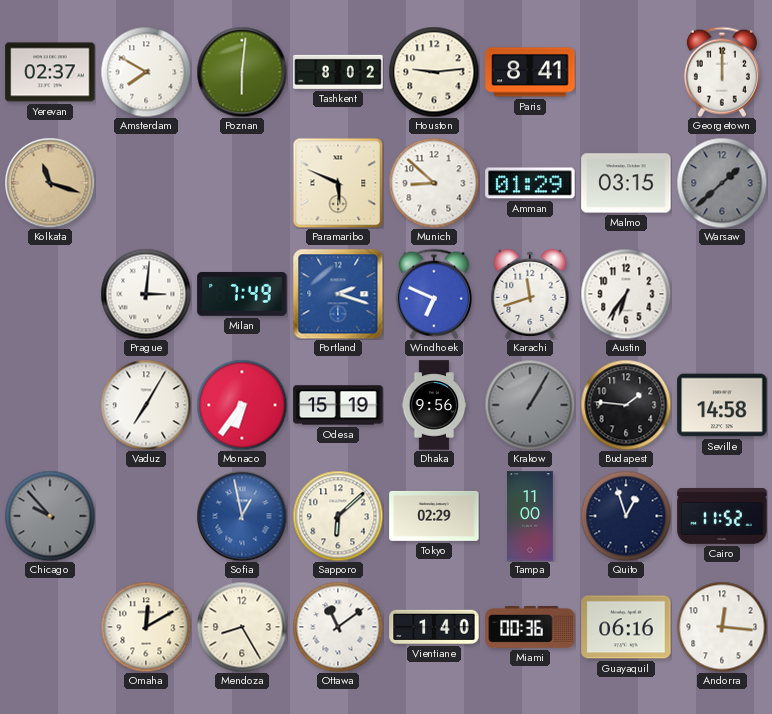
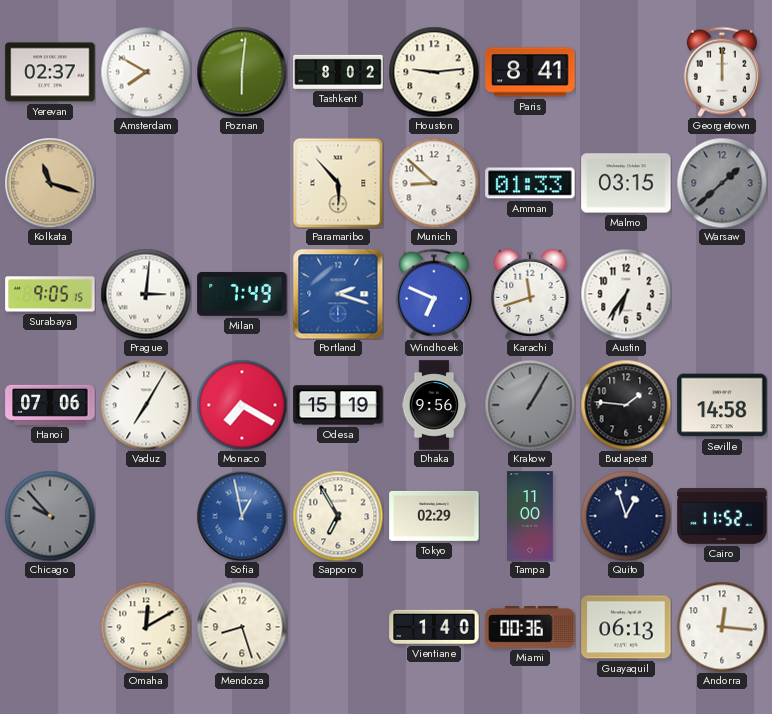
Paramaribo: 5:49 -> 5:53 (338, 183)
Amman: 01:29 -> 01:33 (530, 183)
Surabaya: none -> 9:05 (50, 294)
Hanoi: none -> 07:06 (50, 405)
Monaco: 6:36 -> 7:20 (242, 405)
Sapporo: 6:08 -> 6:55 (338, 516)
Mendoza: 8:25 -> 8:27 (242, 627)
Ottawa: 11:09 -> none (338, 627)
Guayaquil: 06:16 -> 06:13 (626, 627)
